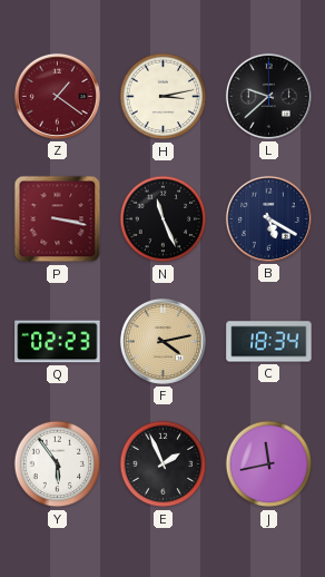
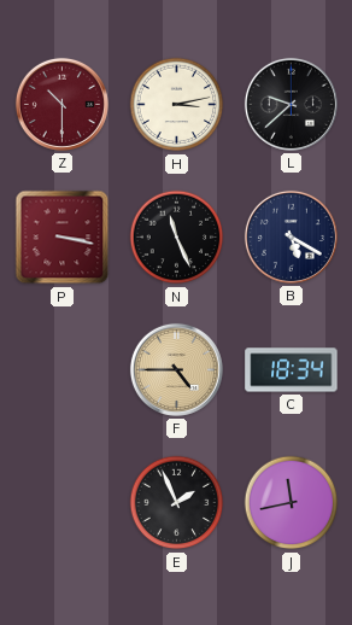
Z: 1:21 -> 10:30 (61, 104)
Q: 02:23 -> none (58, 342)
F: 4:13 -> 4:45 (176, 369)
Y: 5:54 -> none (58, 464)
